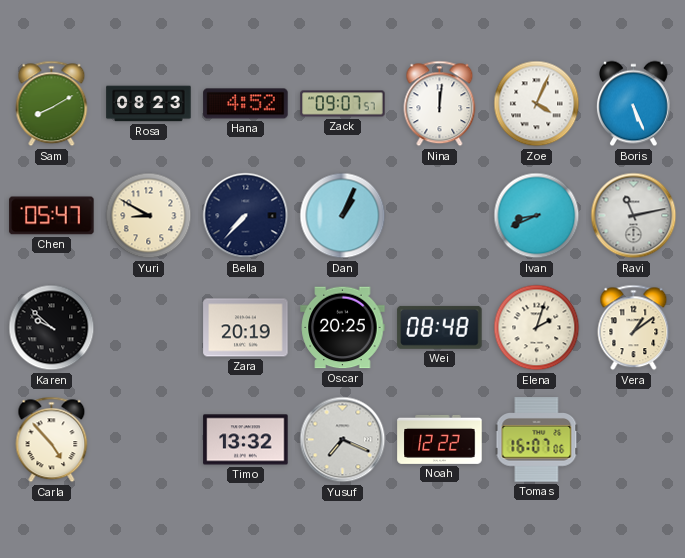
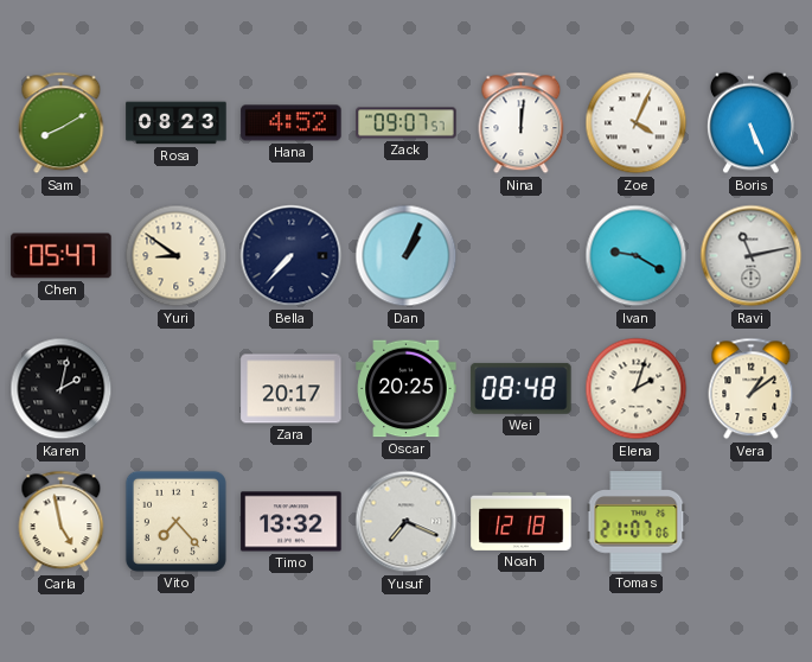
Yuri: 8:50 -> 8:51 (177, 256)
Ivan: 8:41 -> 9:20 (637, 256)
Karen: 9:52 -> 2:02 (62, 389)
Zara: 20:19 -> 20:17 (292, 389)
Carla: 4:53 -> 4:58 (62, 522)
Vito: none -> 7:23 (175, 521)
Noah: 12:22 -> 12:18 (522, 521)
Tomas: 16:07 -> 21:07 (637, 522)
